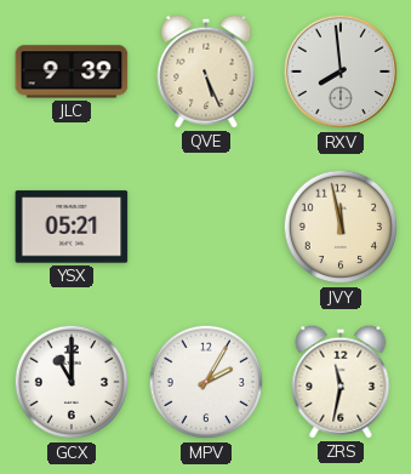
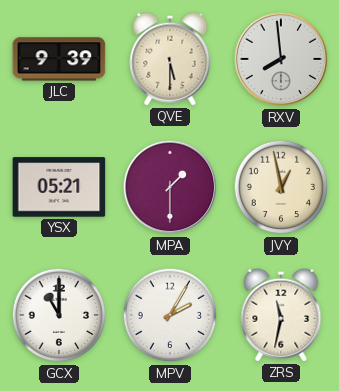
QVE: 5:26 -> 5:30 (170, 59)
MPA: none -> 1:30 (170, 187)
JVY: 11:58 -> 12:58 (281, 187)
